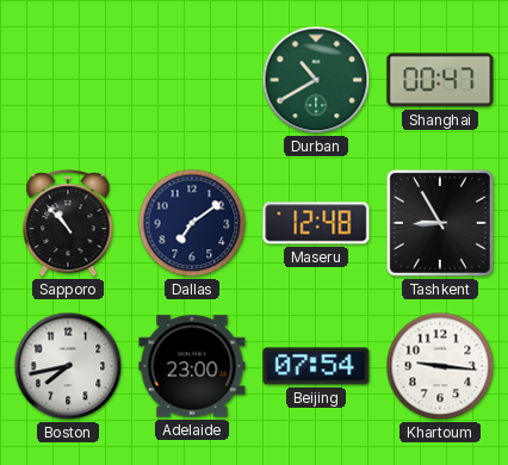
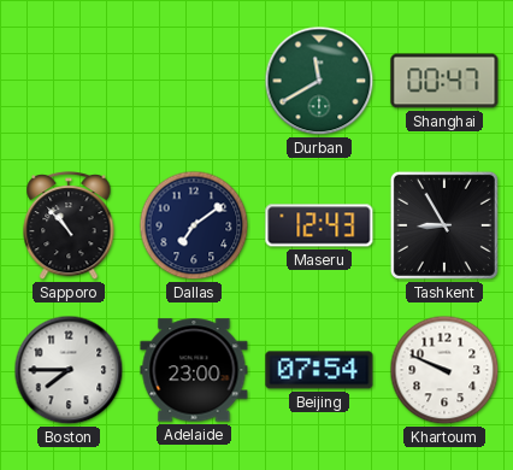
Durban: 10:40 -> 11:40 (319, 81)
Maseru: 12:48 -> 12:43 (319, 225)
Boston: 7:43 -> 7:45 (69, 370)
Khartoum: 9:16 -> 9:49 (444, 370)
